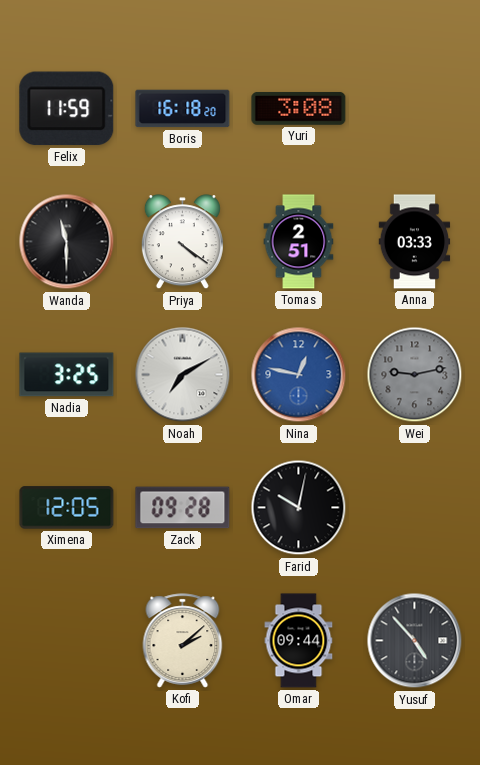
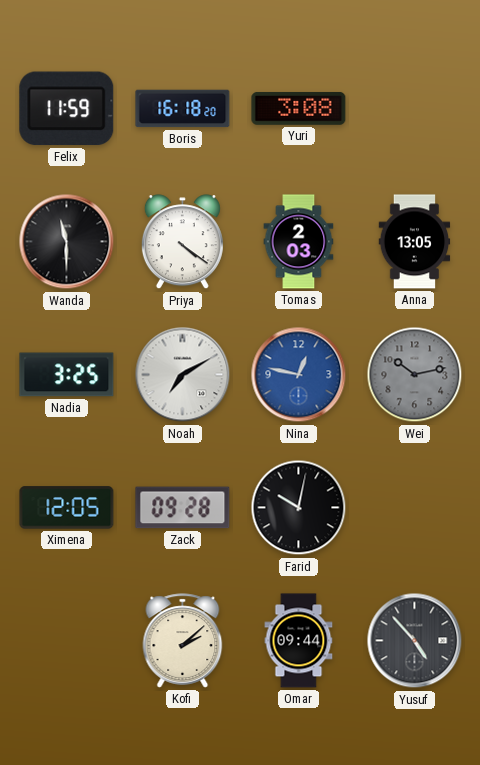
Tomas: 2:51 -> 2:03 (299, 242)
Anna: 03:33 -> 13:05 (415, 242)
Wei: 9:13 -> 10:13 (415, 375)
